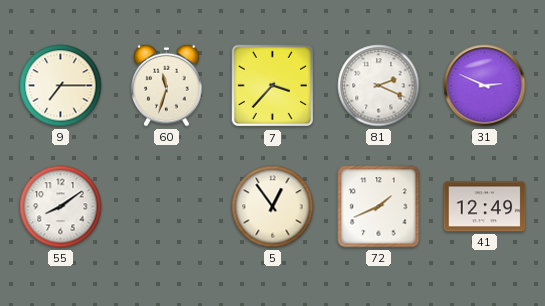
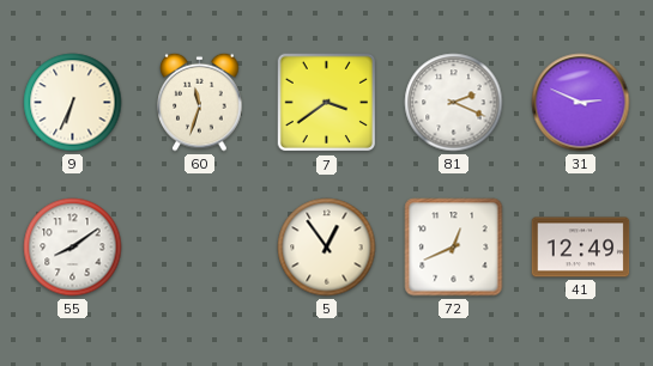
9: 7:15 -> 6:34 (73, 103)
7: 3:37 -> 3:39 (327, 103)
72: 1:41 -> 12:41 (454, 248)
